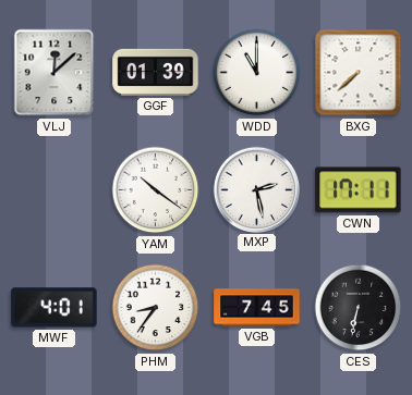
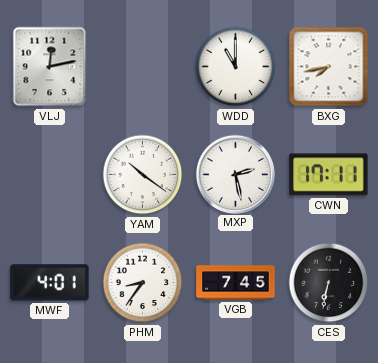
VLJ: 12:08 -> 12:13 (50, 67)
GGF: 01:39 -> none (156, 72)
BXG: 7:38 -> 7:43 (329, 67)
